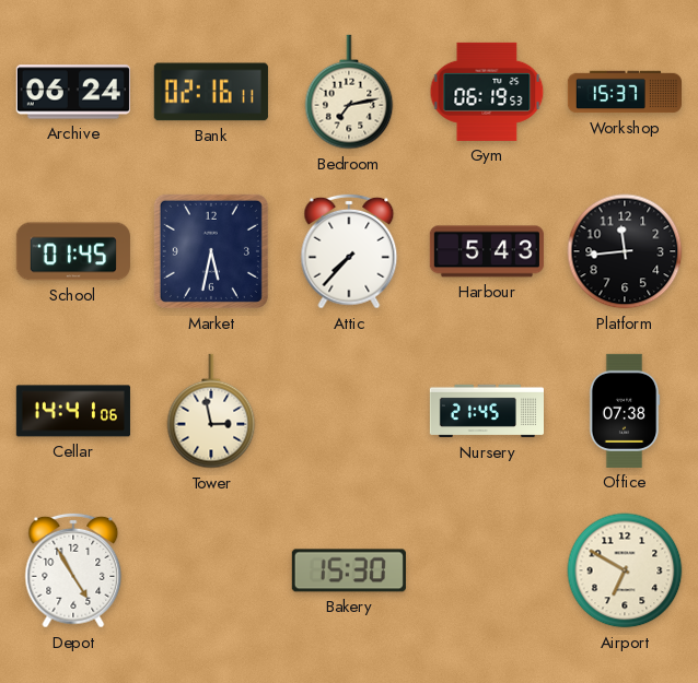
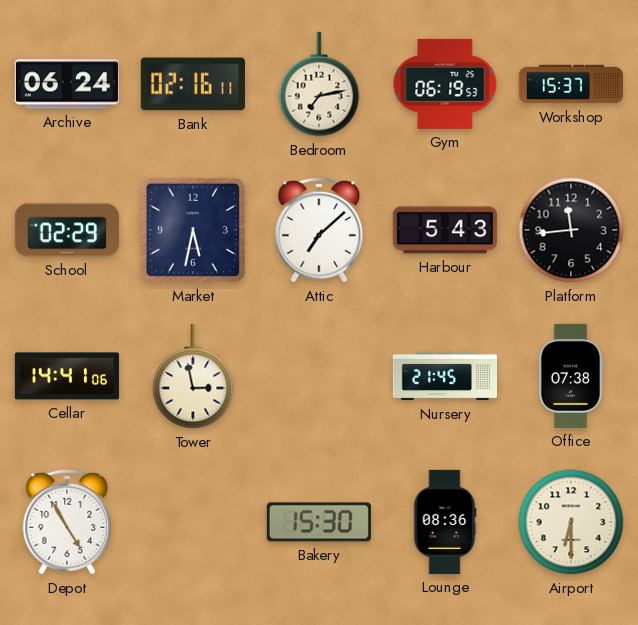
School: 01:45 -> 02:29 (67, 230)
Attic: 7:37 -> 7:08 (319, 230)
Lounge: none -> 08:36 (445, 522)
Airport: 6:50 -> 6:30 (571, 522)
